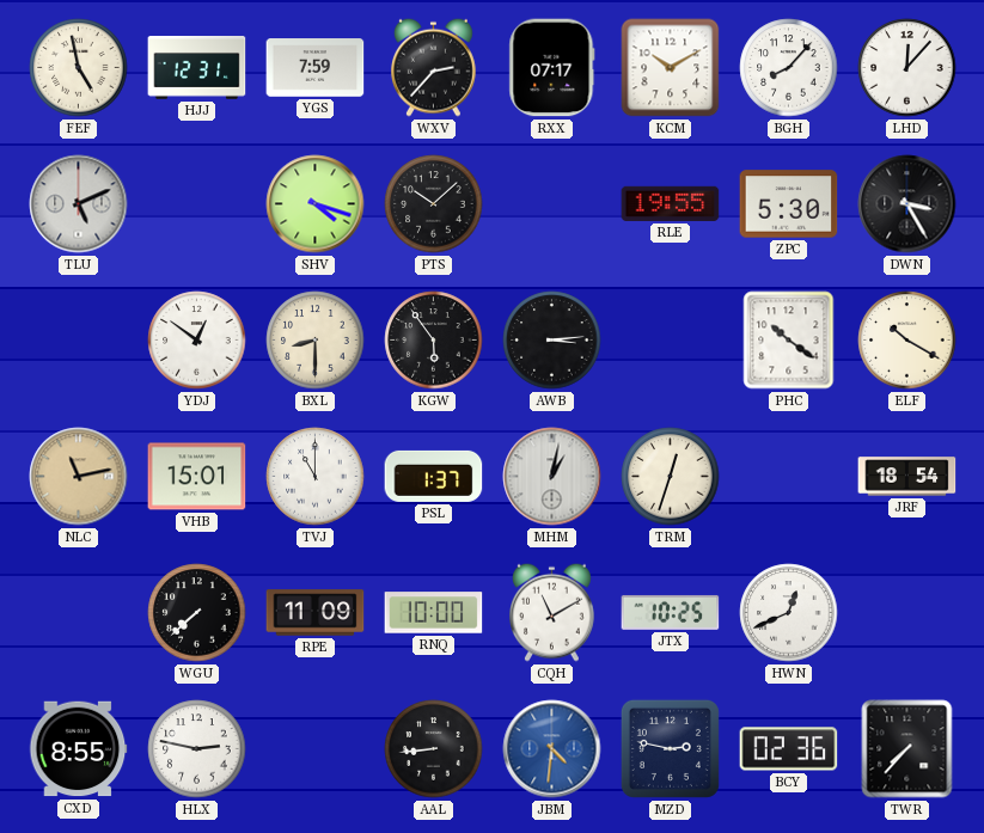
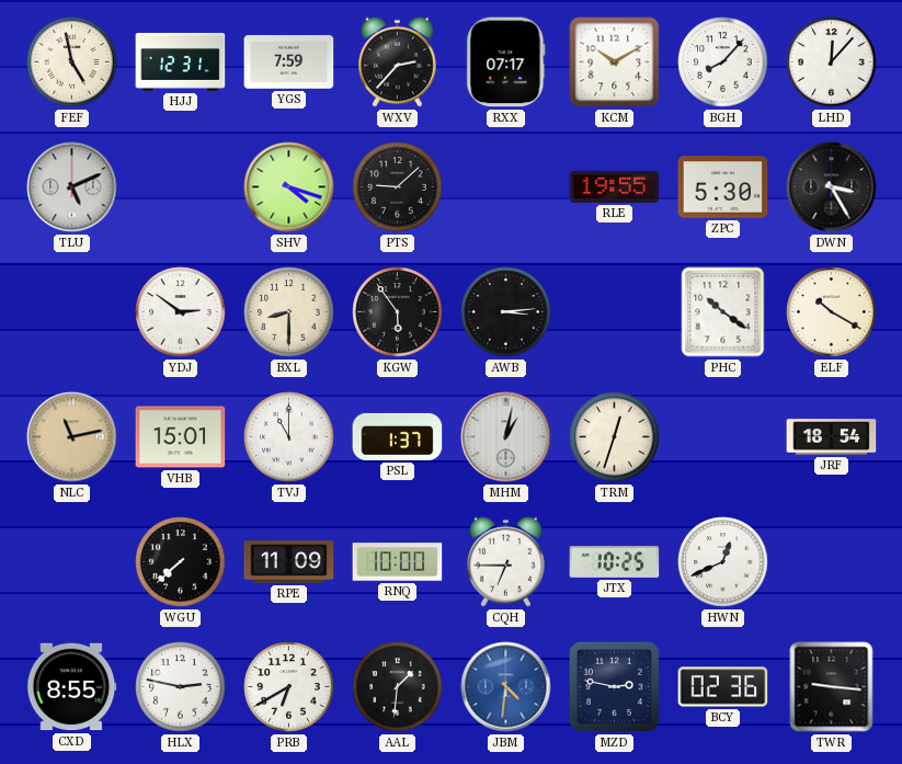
PTS: 10:08 -> 9:08 (398, 187)
YDJ: 12:51 -> 2:51 (181, 312)
CQH: 11:10 -> 6:45 (506, 561)
PRB: none -> 6:40 (289, 687)
AAL: 8:44 -> 1:31 (398, 687)
TWR: 7:37 -> 9:16 (832, 687)
